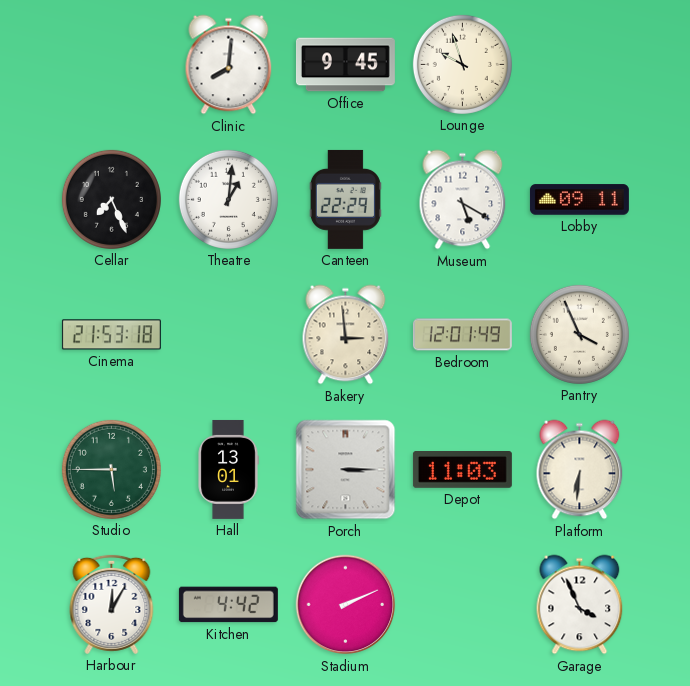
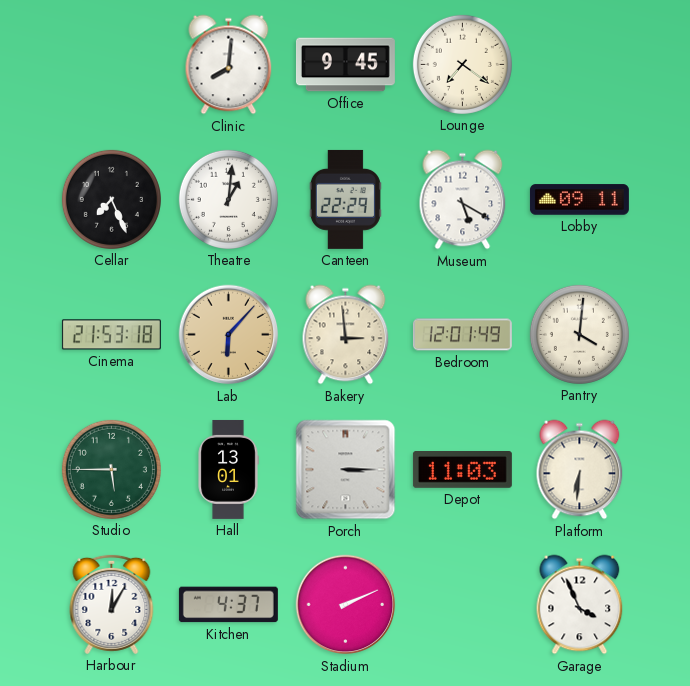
Lounge: 9:57 -> 7:21 (462, 64)
Lab: none -> 6:07 (229, 335)
Pantry: 3:56 -> 4:01 (579, 334)
Kitchen: 4:42 -> 4:37 (228, 605)
